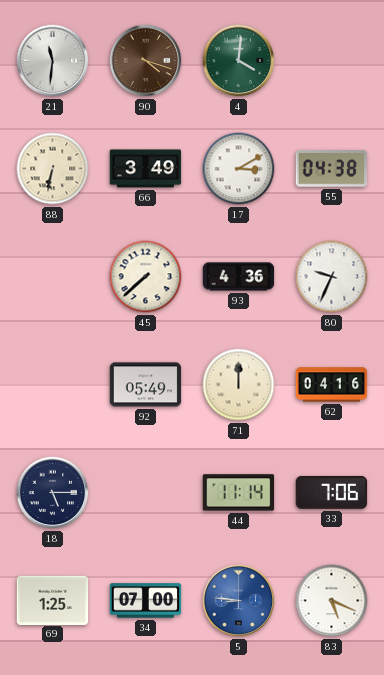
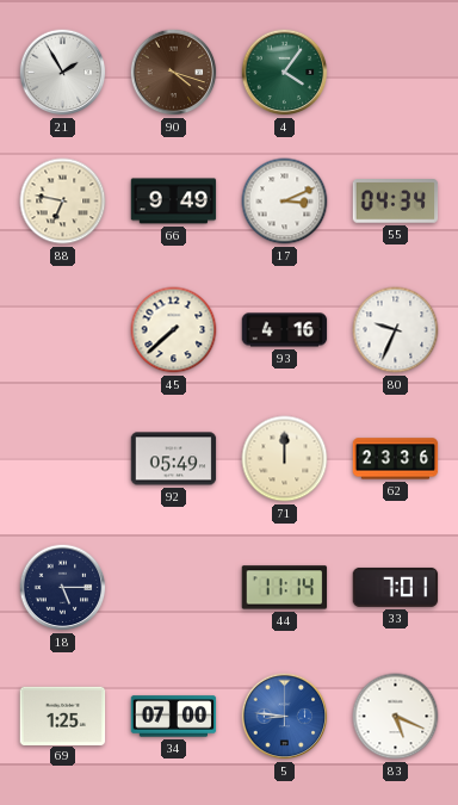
21: 11:31 -> 1:55 (63, 73)
4: 4:01 -> 4:06 (285, 73)
88: 6:32 -> 6:47 (63, 202)
66: 3:49 -> 9:49 (174, 202)
17: 3:10 -> 3:11 (285, 202)
55: 04:38 -> 04:34 (396, 202)
93: 4:36 -> 4:16 (285, 330)
62: 04:16 -> 23:36 (396, 459)
33: 7:06 -> 7:01 (396, 587)
